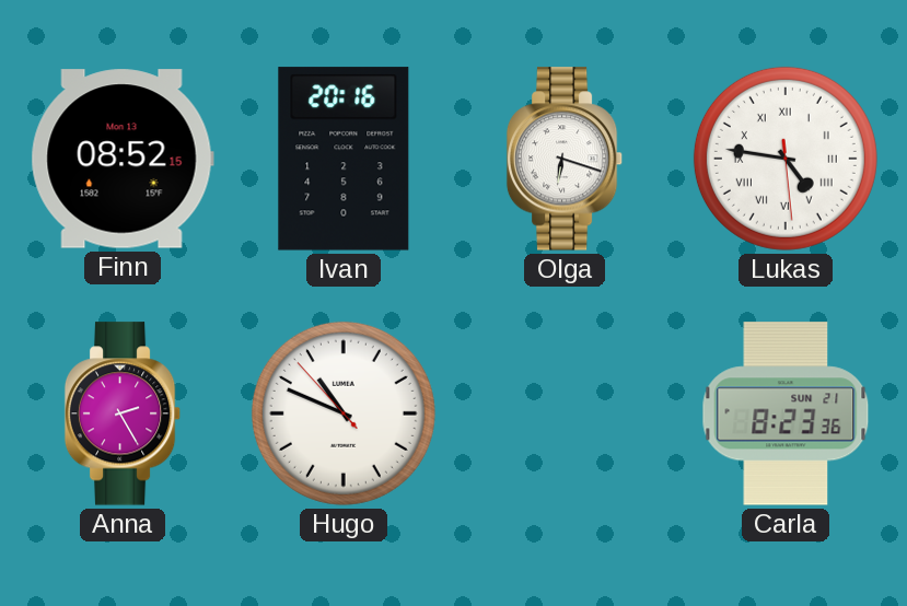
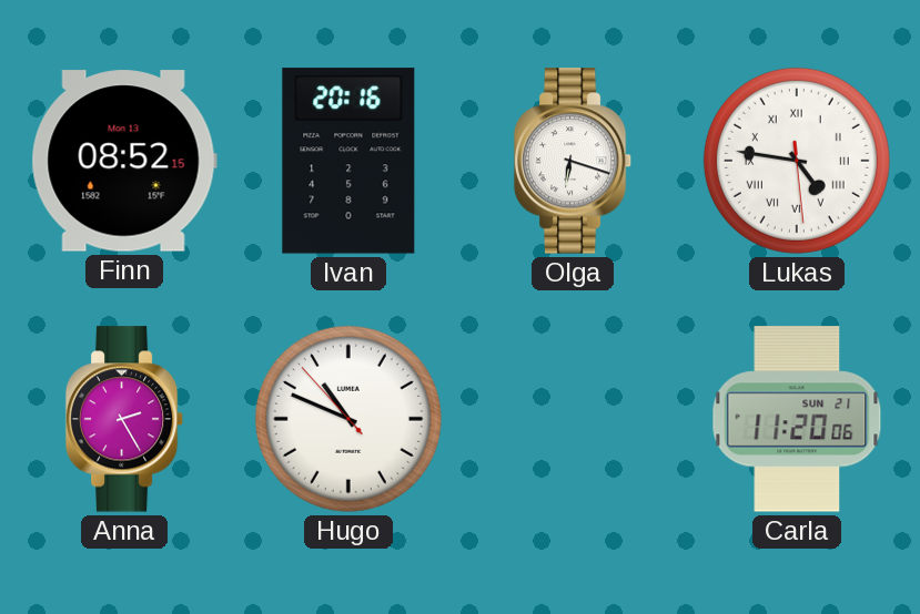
Carla: 8:23 -> 11:20 (797, 419)
